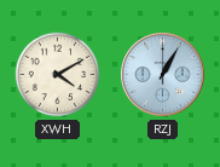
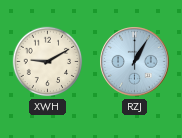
XWH: 4:10 -> 9:10 (48, 62)
